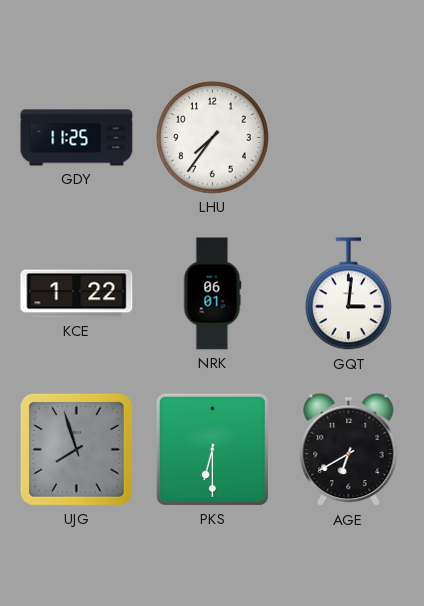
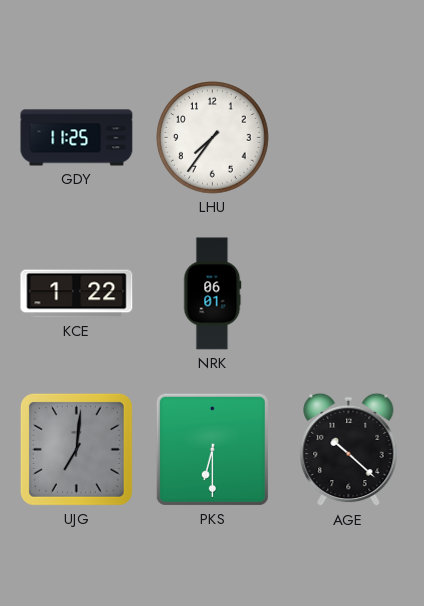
GQT: 3:01 -> none (348, 294)
UJG: 7:57 -> 7:01 (76, 449)
AGE: 6:40 -> 10:22 (349, 450)
